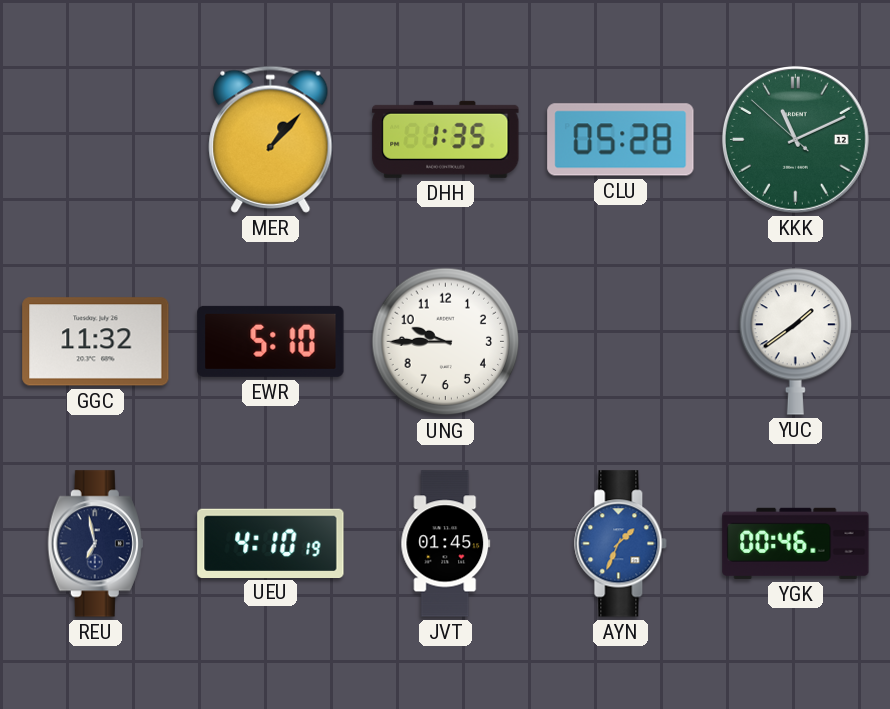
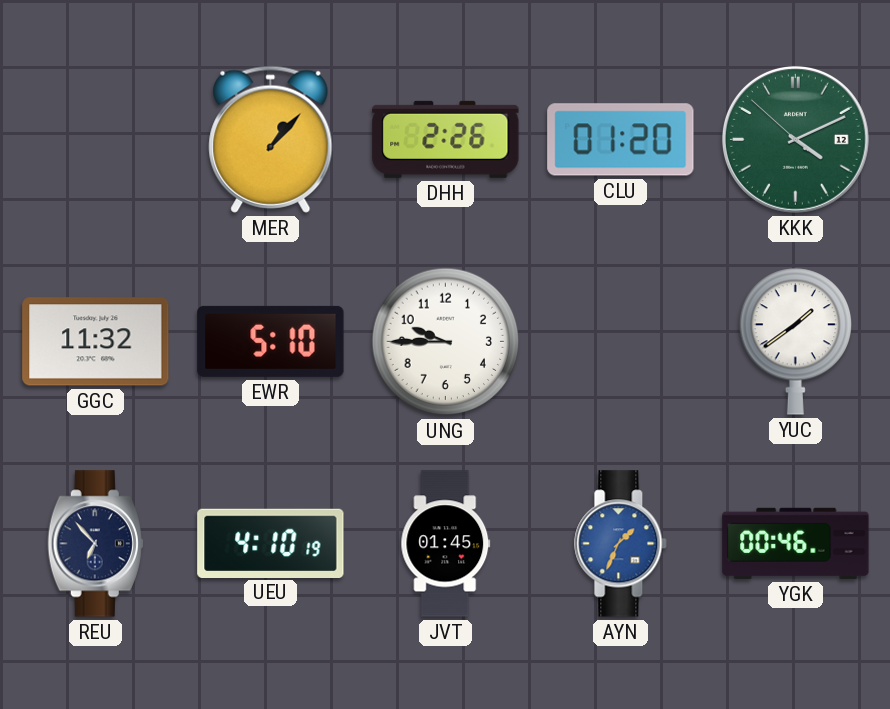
DHH: 1:35 -> 2:26 (446, 139)
CLU: 05:28 -> 01:20 (621, 140)
KKK: 11:10 -> 4:10 (795, 139)
REU: 6:58 -> 6:53 (95, 544)
